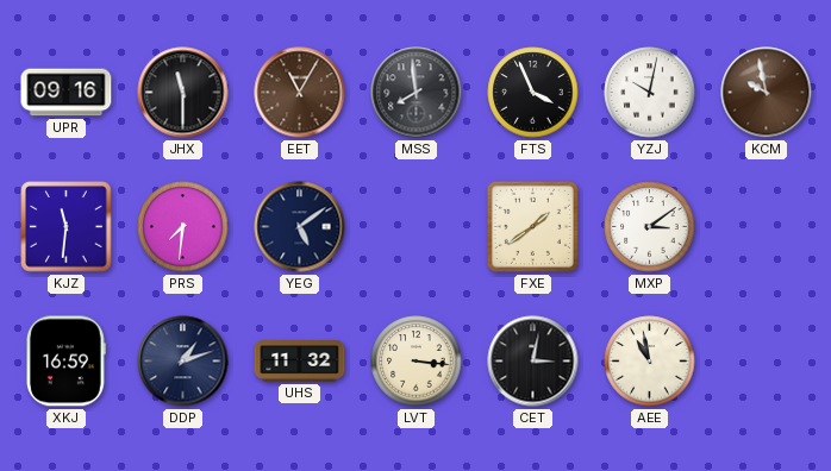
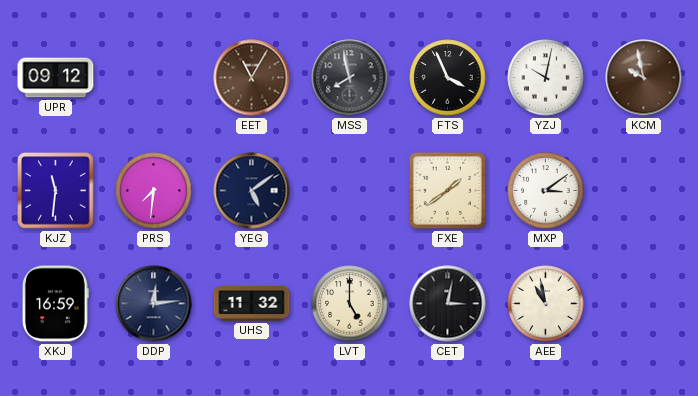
UPR: 09:16 -> 09:12 (56, 78)
JHX: 11:30 -> none (183, 93)
MSS: 7:59 -> 7:58 (350, 78)
DDP: 1:12 -> 12:14 (154, 304)
LVT: 3:16 -> 5:00 (350, 304)
